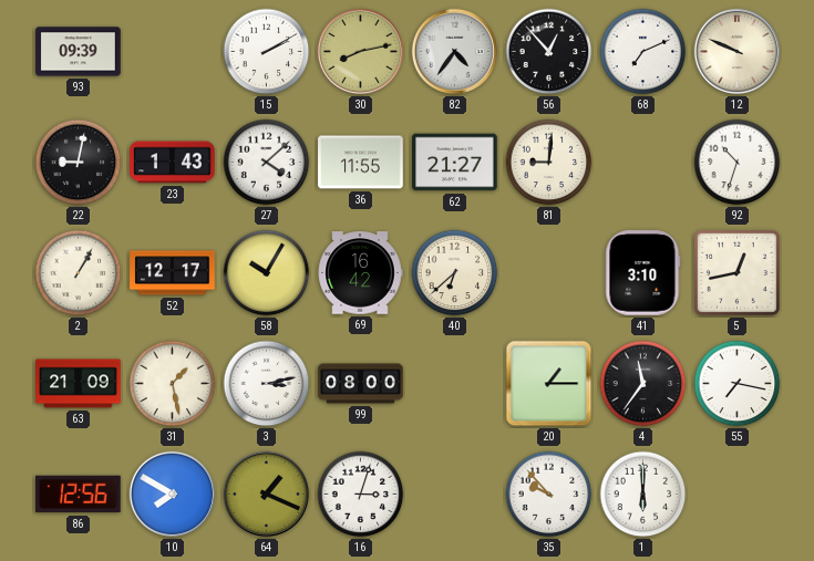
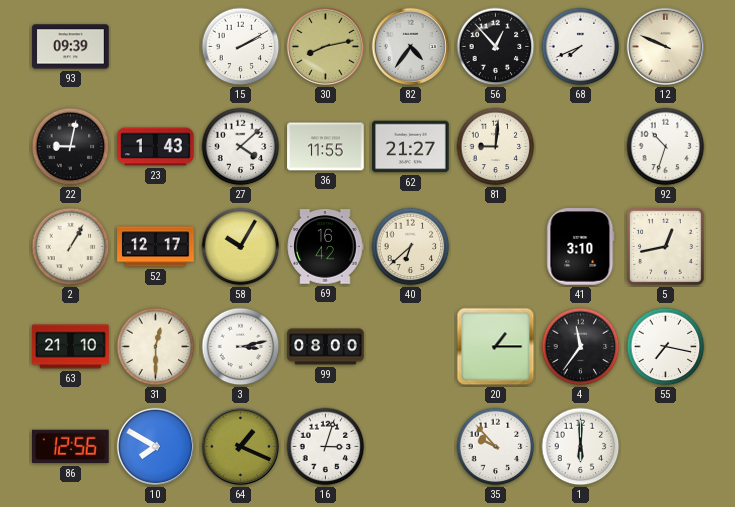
68: 7:11 -> 7:41 (581, 47)
63: 21:09 -> 21:10 (71, 347)
31: 1:28 -> 12:30 (156, 347)
